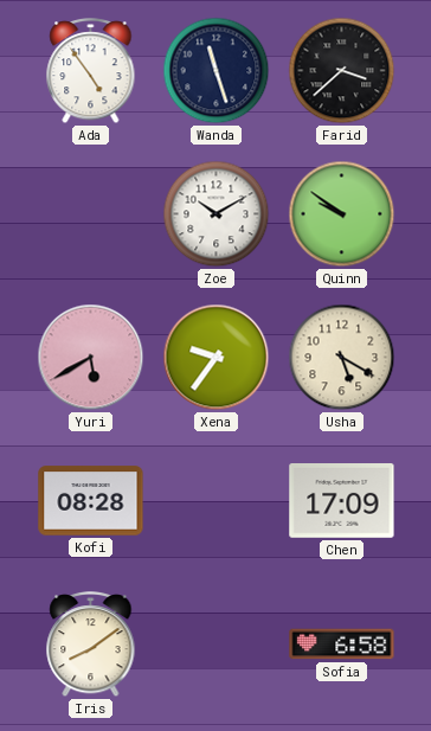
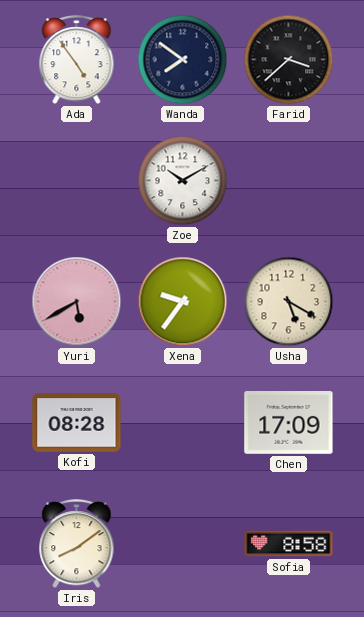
Wanda: 11:27 -> 7:51 (183, 60)
Quinn: 9:51 -> none (342, 214)
Sofia: 6:58 -> 8:58 (289, 544)
